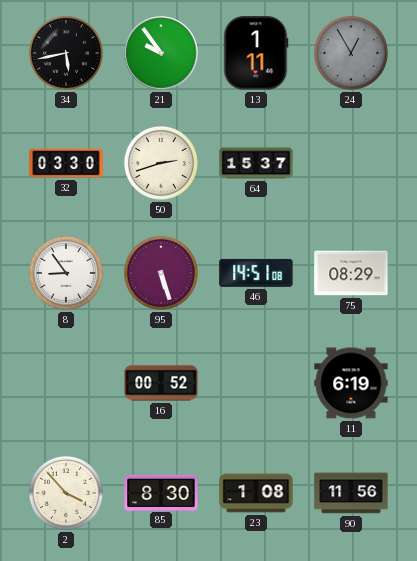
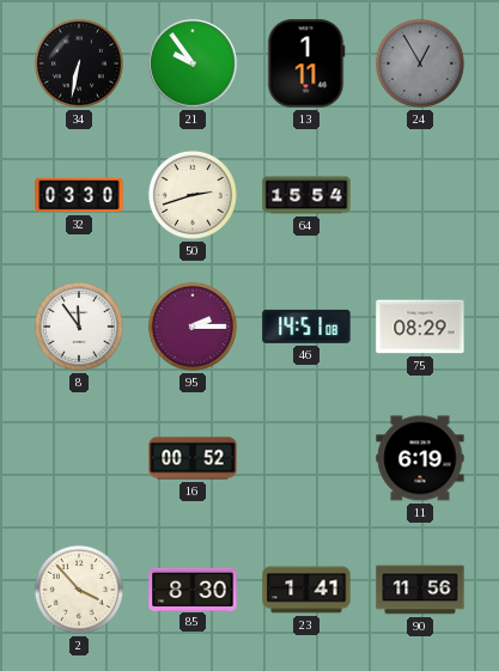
34: 5:43 -> 6:32 (79, 63)
64: 15:37 -> 15:54 (306, 195)
8: 8:54 -> 11:54 (79, 327)
95: 5:27 -> 2:15 (193, 327)
23: 1:08 -> 1:41 (306, 590)
